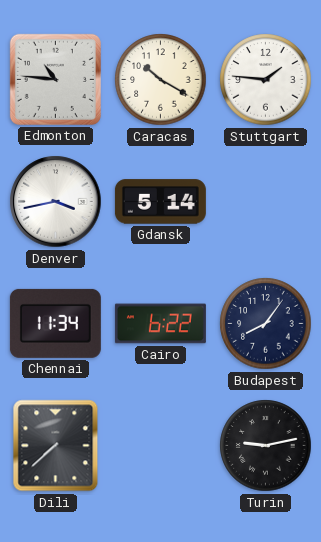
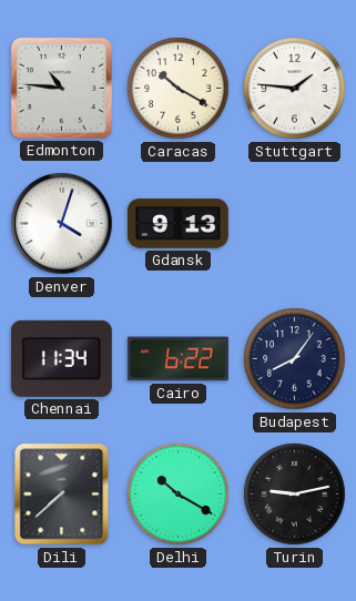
Denver: 3:43 -> 4:03 (62, 224)
Gdansk: 5:14 -> 9:13 (177, 224)
Delhi: none -> 10:20 (179, 495)
